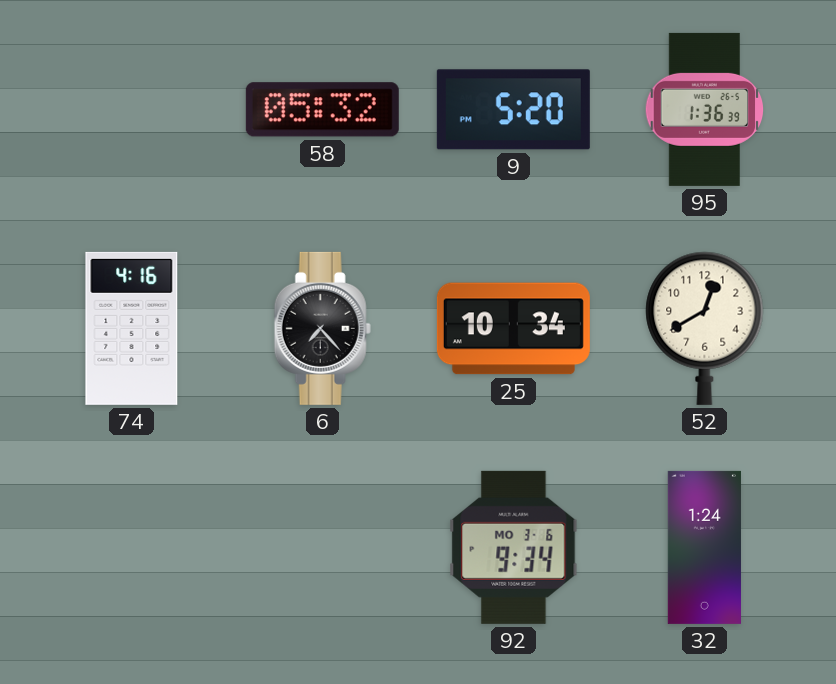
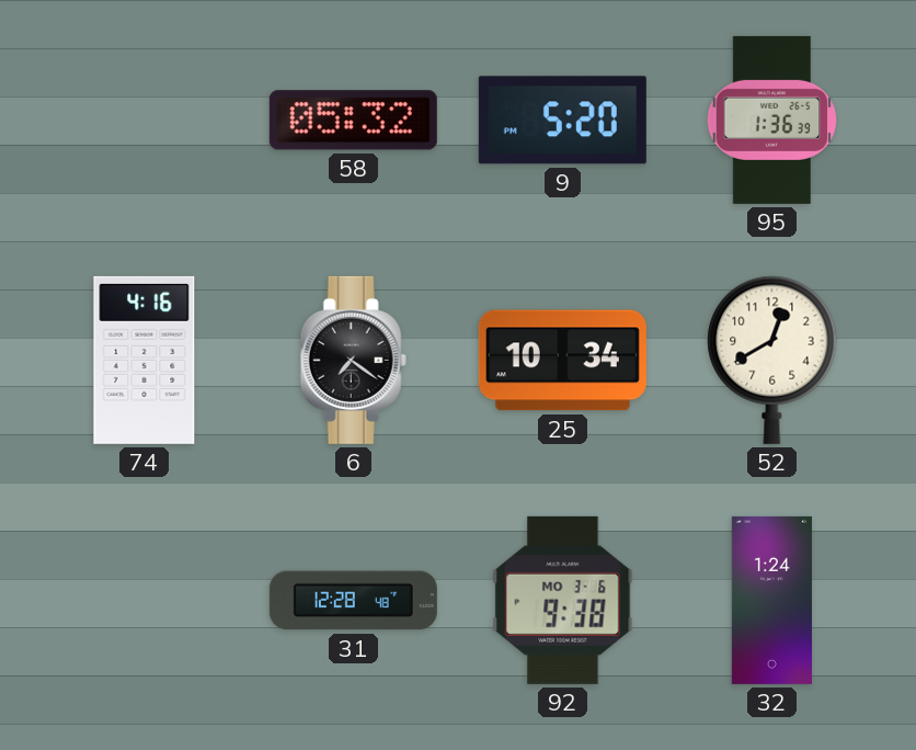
6: 7:23 -> 7:21 (353, 360)
31: none -> 12:28 (353, 601)
92: 9:34 -> 9:38 (563, 600)
